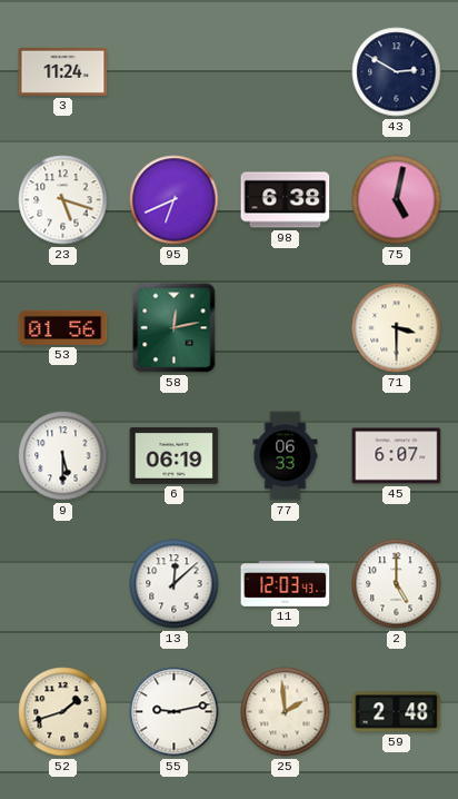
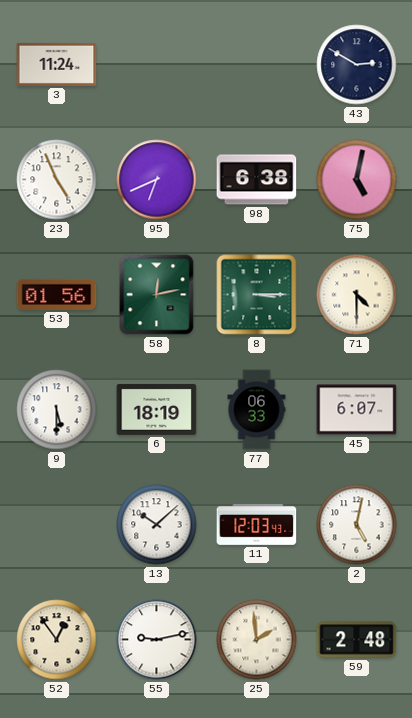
23: 5:18 -> 4:56 (57, 180)
8: none -> 3:15 (257, 295)
71: 3:30 -> 4:30 (357, 295)
6: 06:19 -> 18:19 (157, 409)
13: 12:08 -> 10:08 (157, 525)
2: 5:00 -> 5:02 (357, 525)
52: 1:42 -> 12:54 (57, 640)
